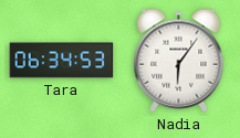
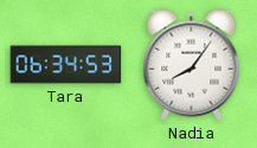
Nadia: 6:06 -> 8:06 (192, 65)
